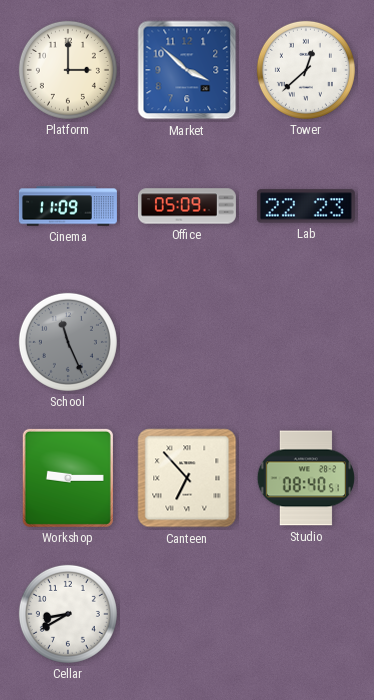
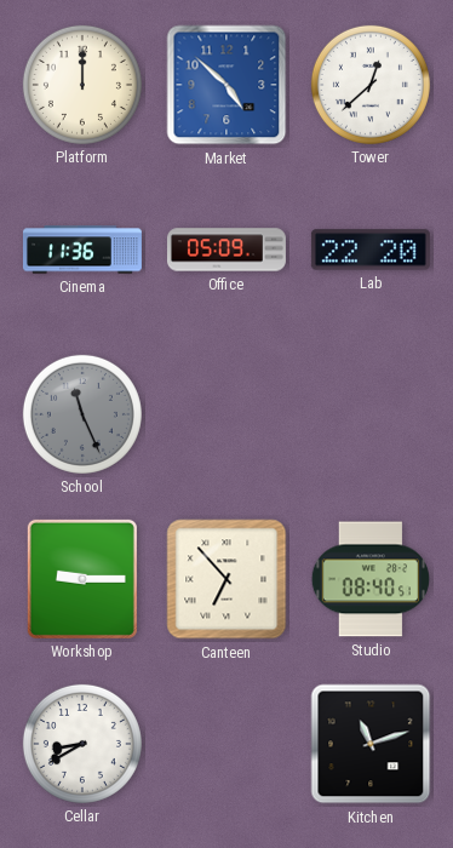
Platform: 3:00 -> 12:00 (82, 85)
Market: 3:52 -> 4:52 (226, 85)
Cinema: 11:09 -> 11:36 (82, 250)
Lab: 22:23 -> 22:20 (371, 250)
Kitchen: none -> 11:12 (371, 744)
